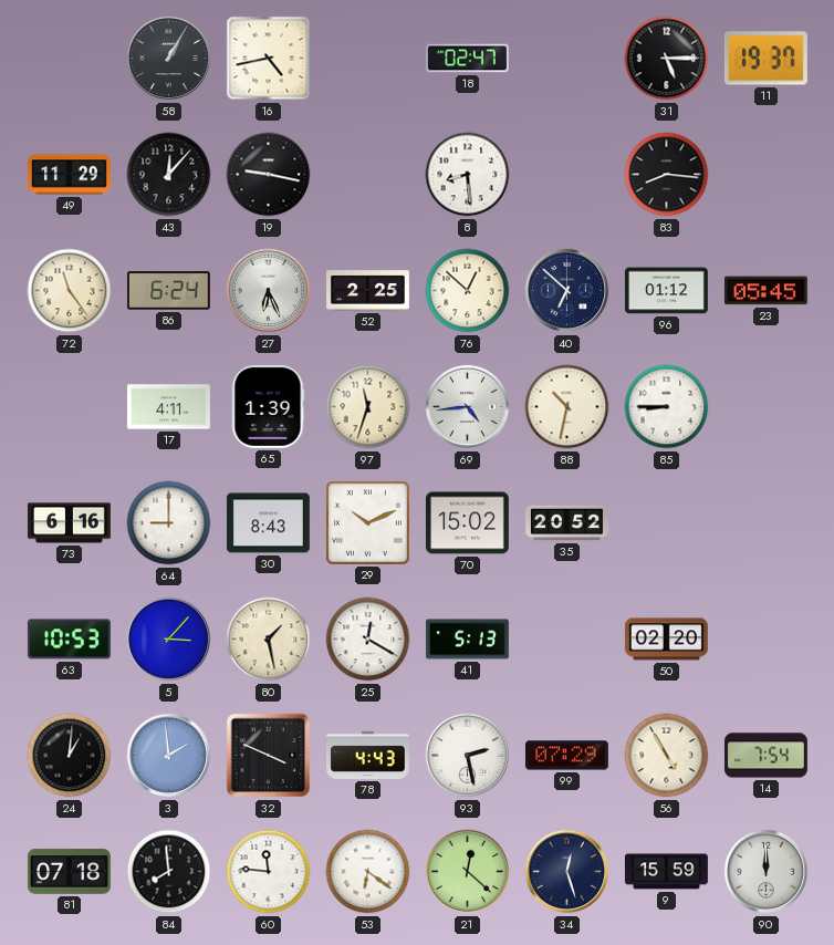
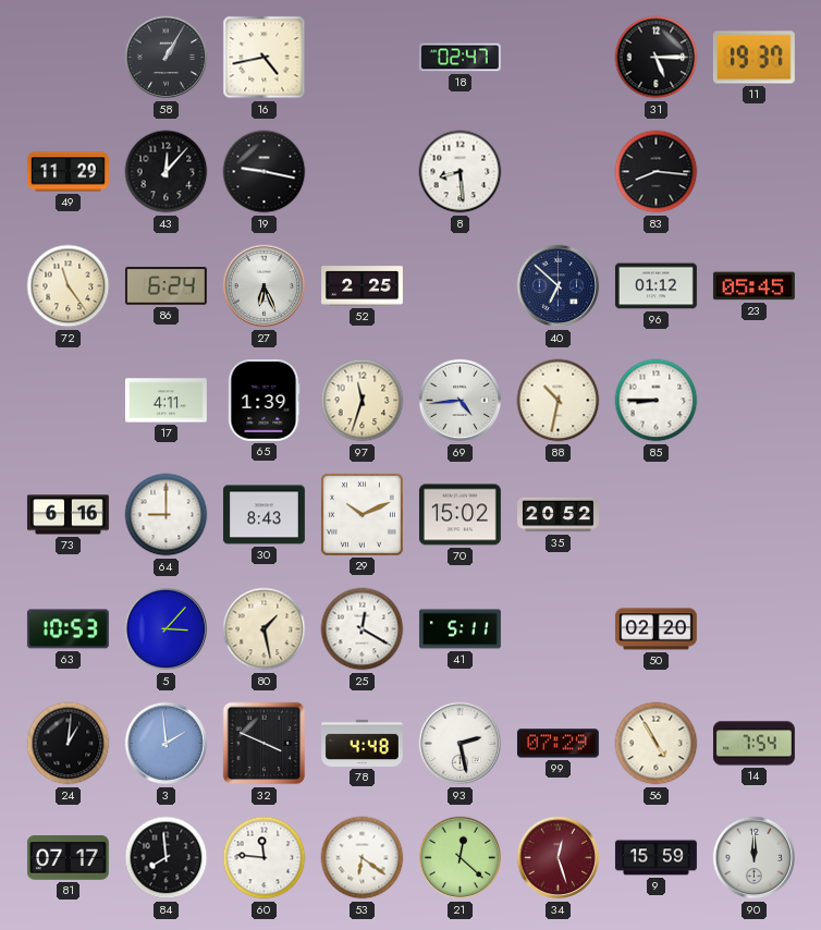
76: 12:52 -> none (468, 291)
41: 5:13 -> 5:11 (461, 629)
78: 4:43 -> 4:48 (363, 743)
81: 07:18 -> 07:17 (68, 858)
34 dial: navy -> burgundy (559, 858)
